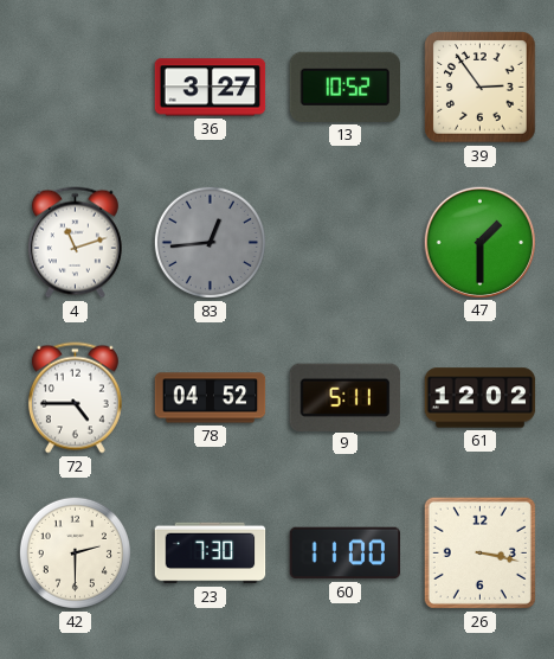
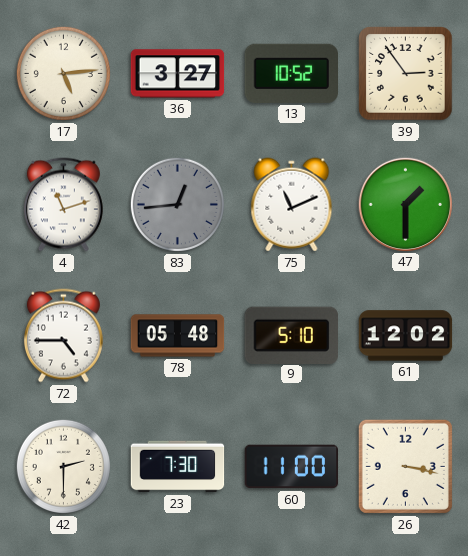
17: none -> 5:14 (63, 73)
75: none -> 11:11 (292, 205)
78: 04:52 -> 05:48 (178, 336)
9: 5:11 -> 5:10 (291, 335)
